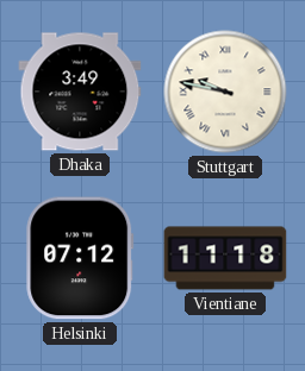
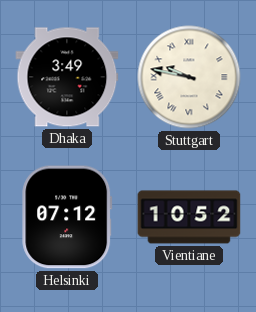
Vientiane: 11:18 -> 10:52 (189, 217)
